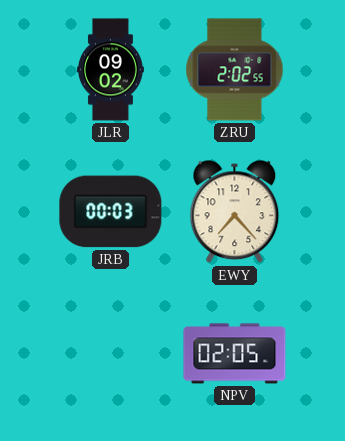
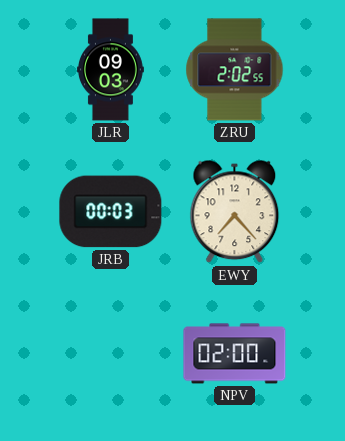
JLR: 09:02 -> 09:03 (110, 70)
NPV: 02:05 -> 02:00 (235, 354)
